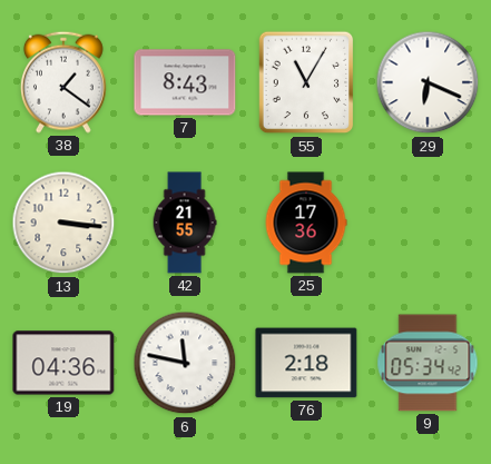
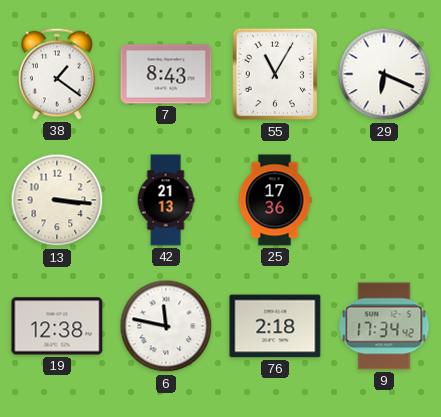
42: 21:55 -> 21:13 (166, 200)
19: 04:36 -> 12:38 (57, 326)
9: 05:34 -> 17:34 (384, 326)
